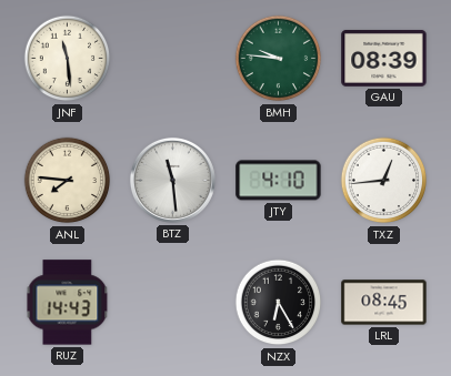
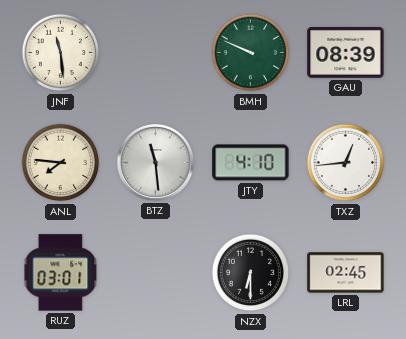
BMH: 9:46 -> 9:49 (251, 53)
RUZ: 14:43 -> 03:01 (61, 273)
NZX: 6:25 -> 6:30 (251, 273)
LRL: 08:45 -> 02:45 (346, 273)
